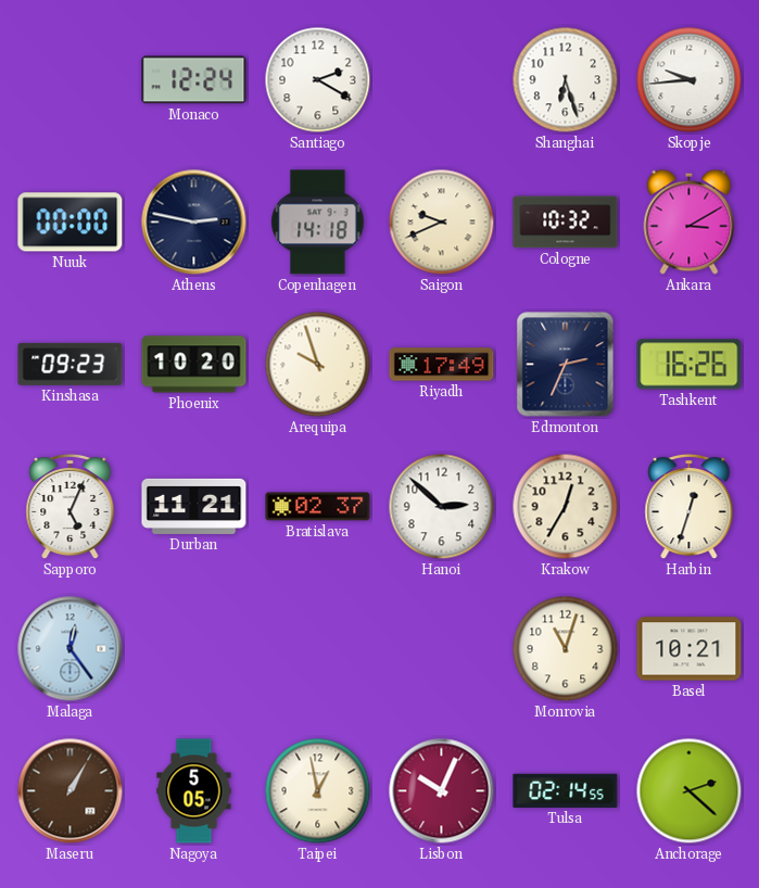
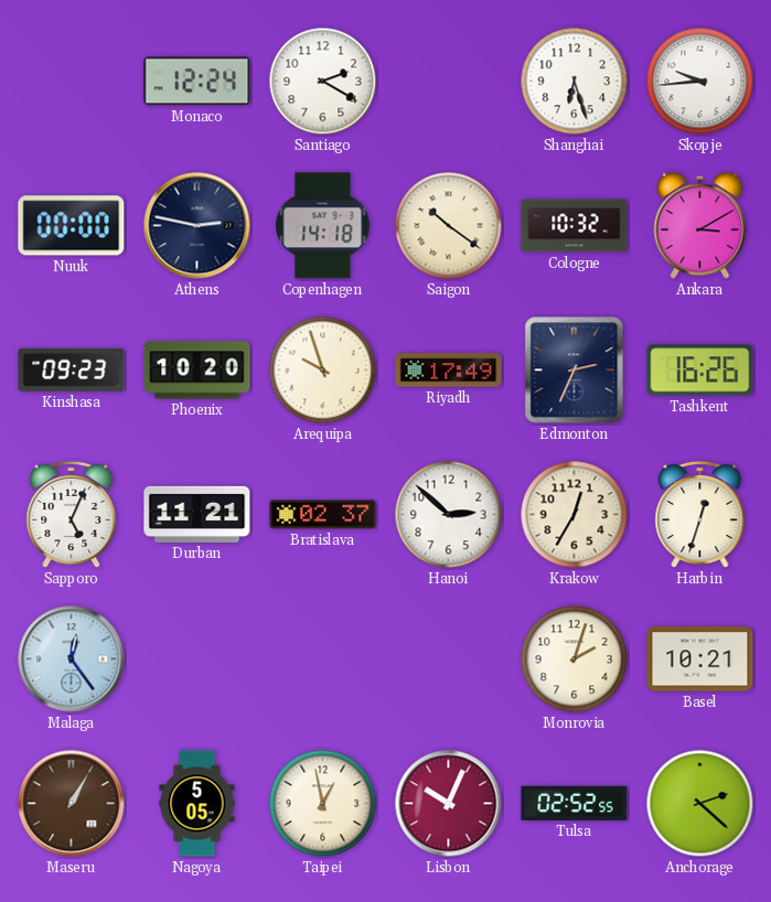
Saigon: 9:41 -> 10:21 (449, 226)
Monrovia: 11:03 -> 2:03 (575, 659)
Tulsa: 02:14 -> 02:52 (575, 803)
